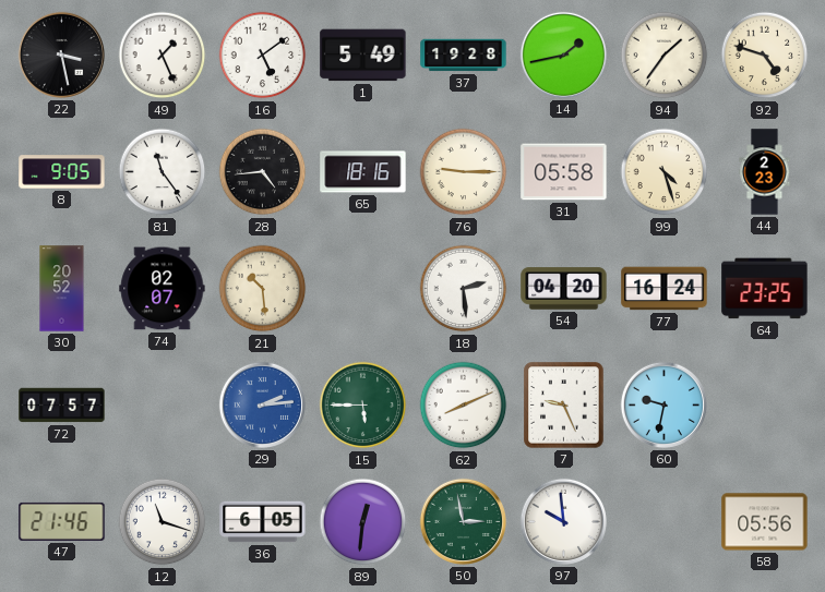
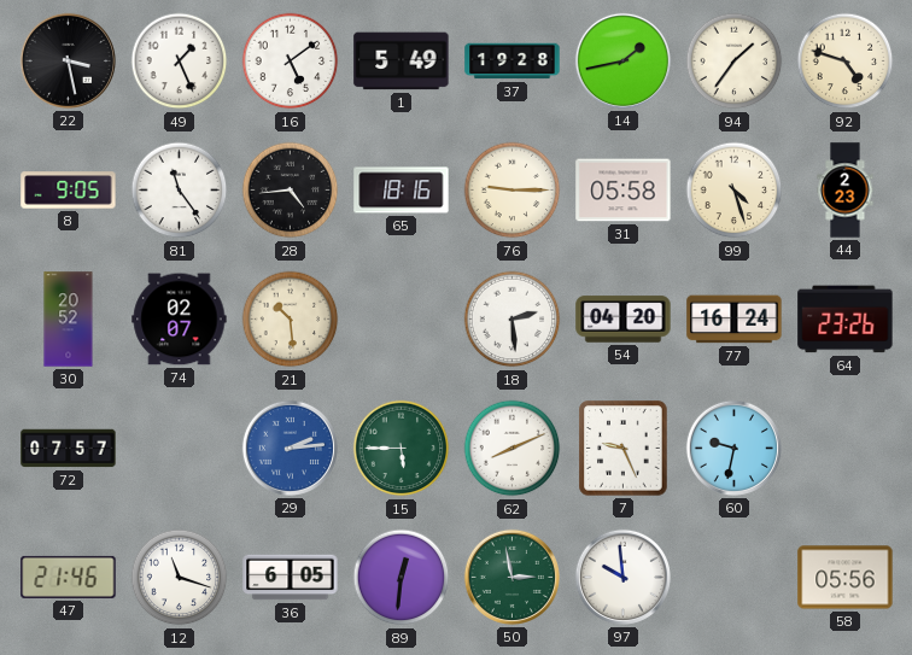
64: 23:25 -> 23:26 (846, 320)
